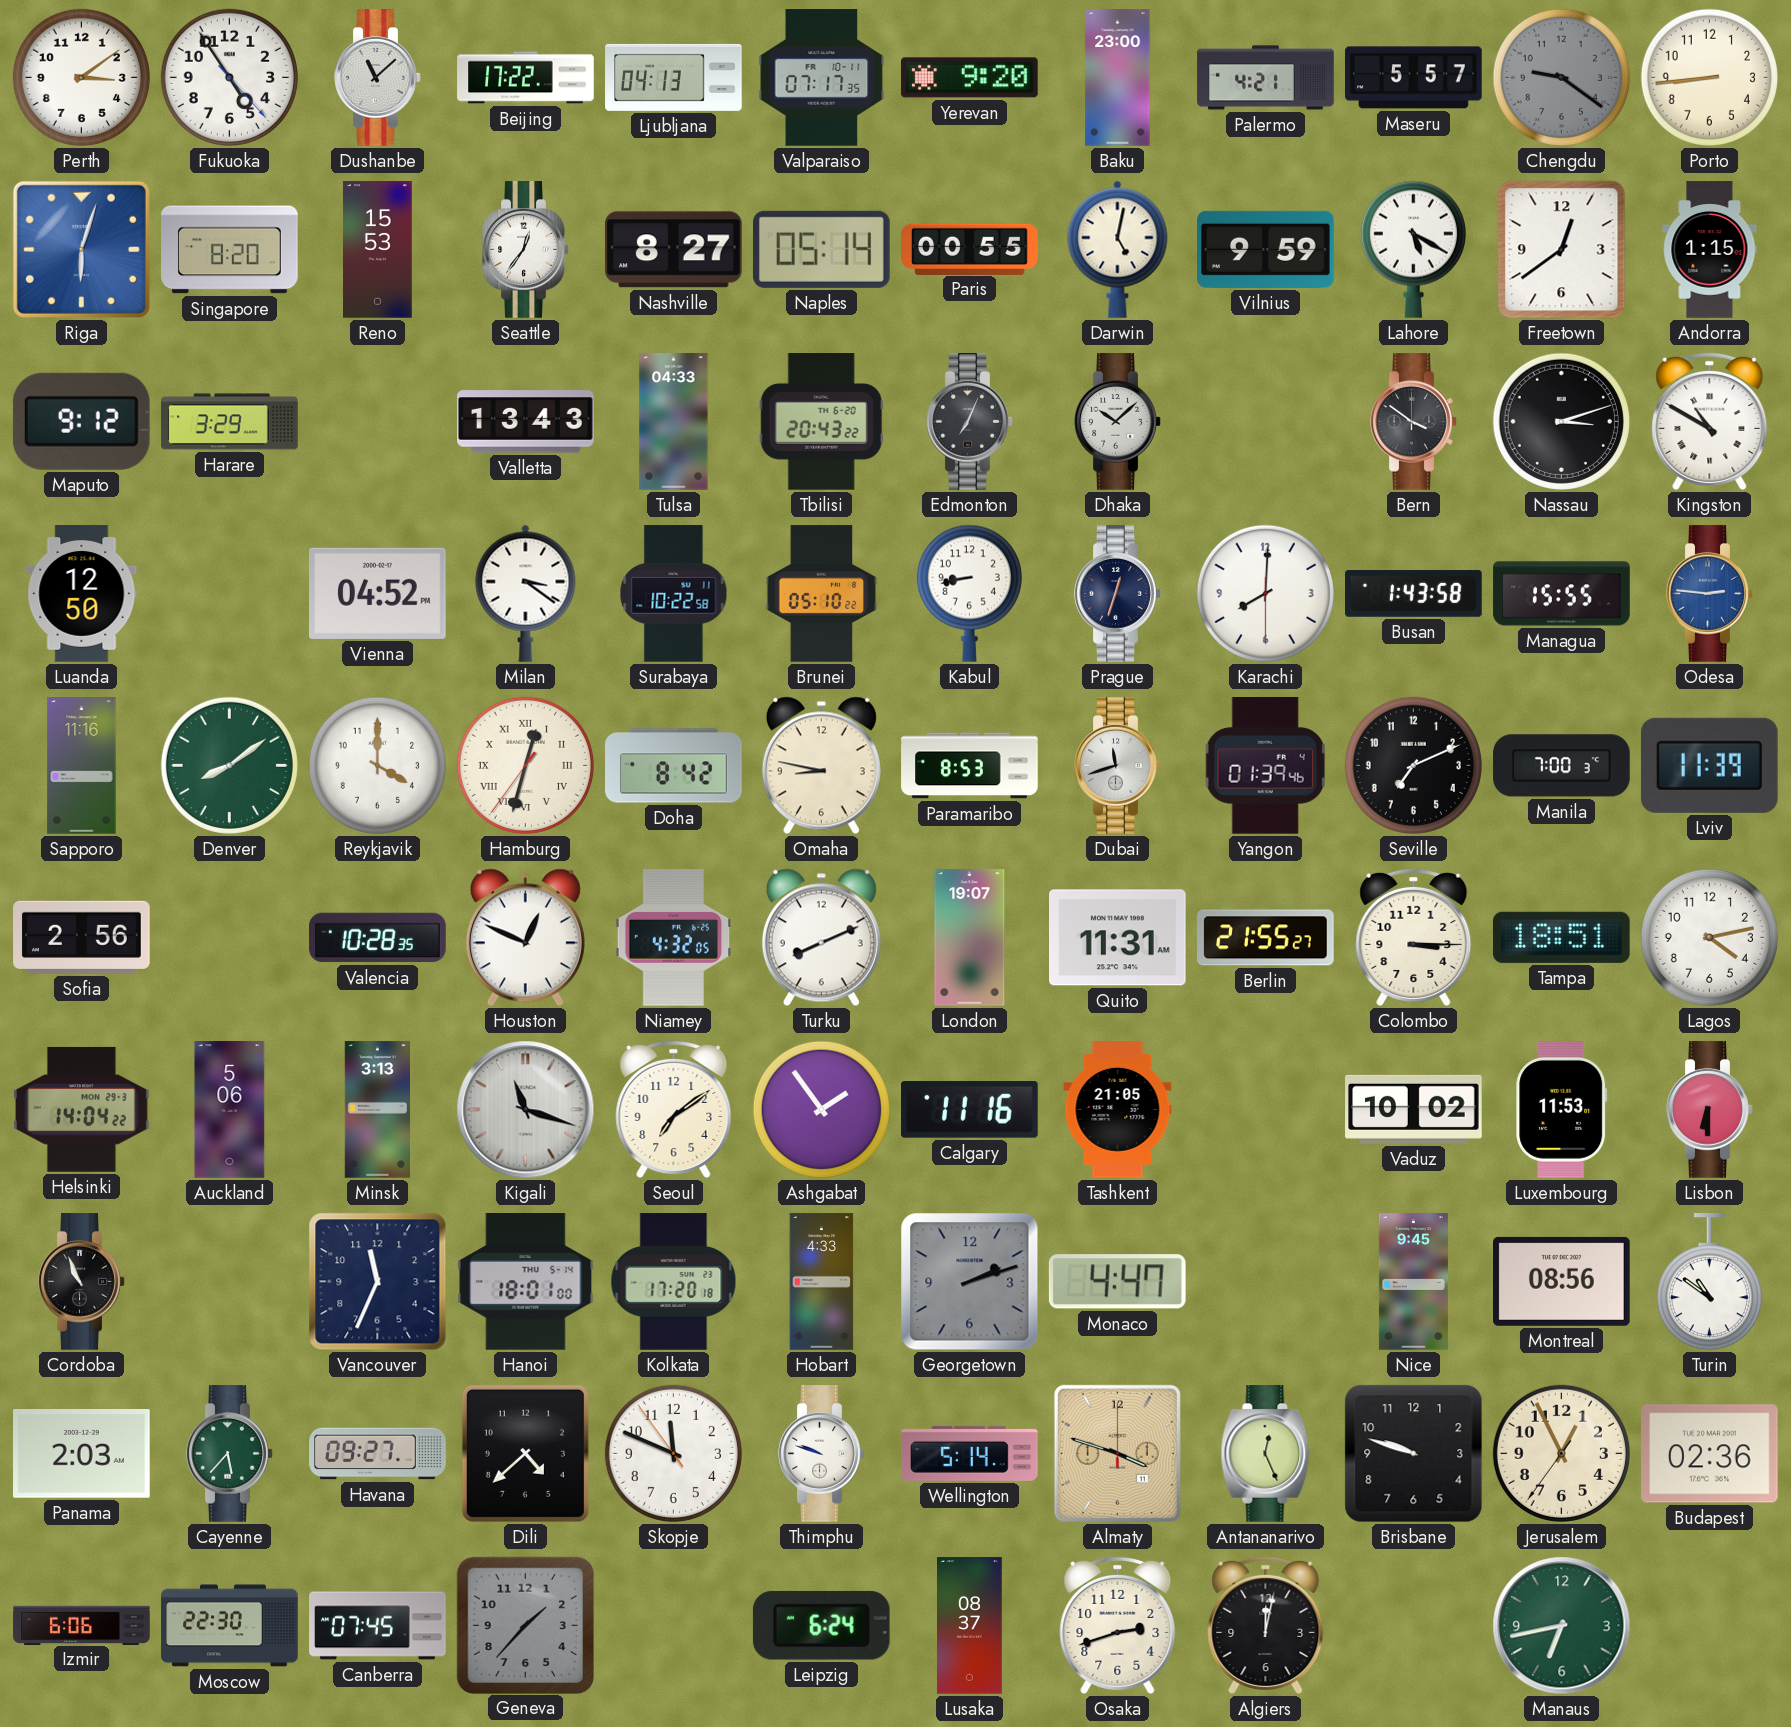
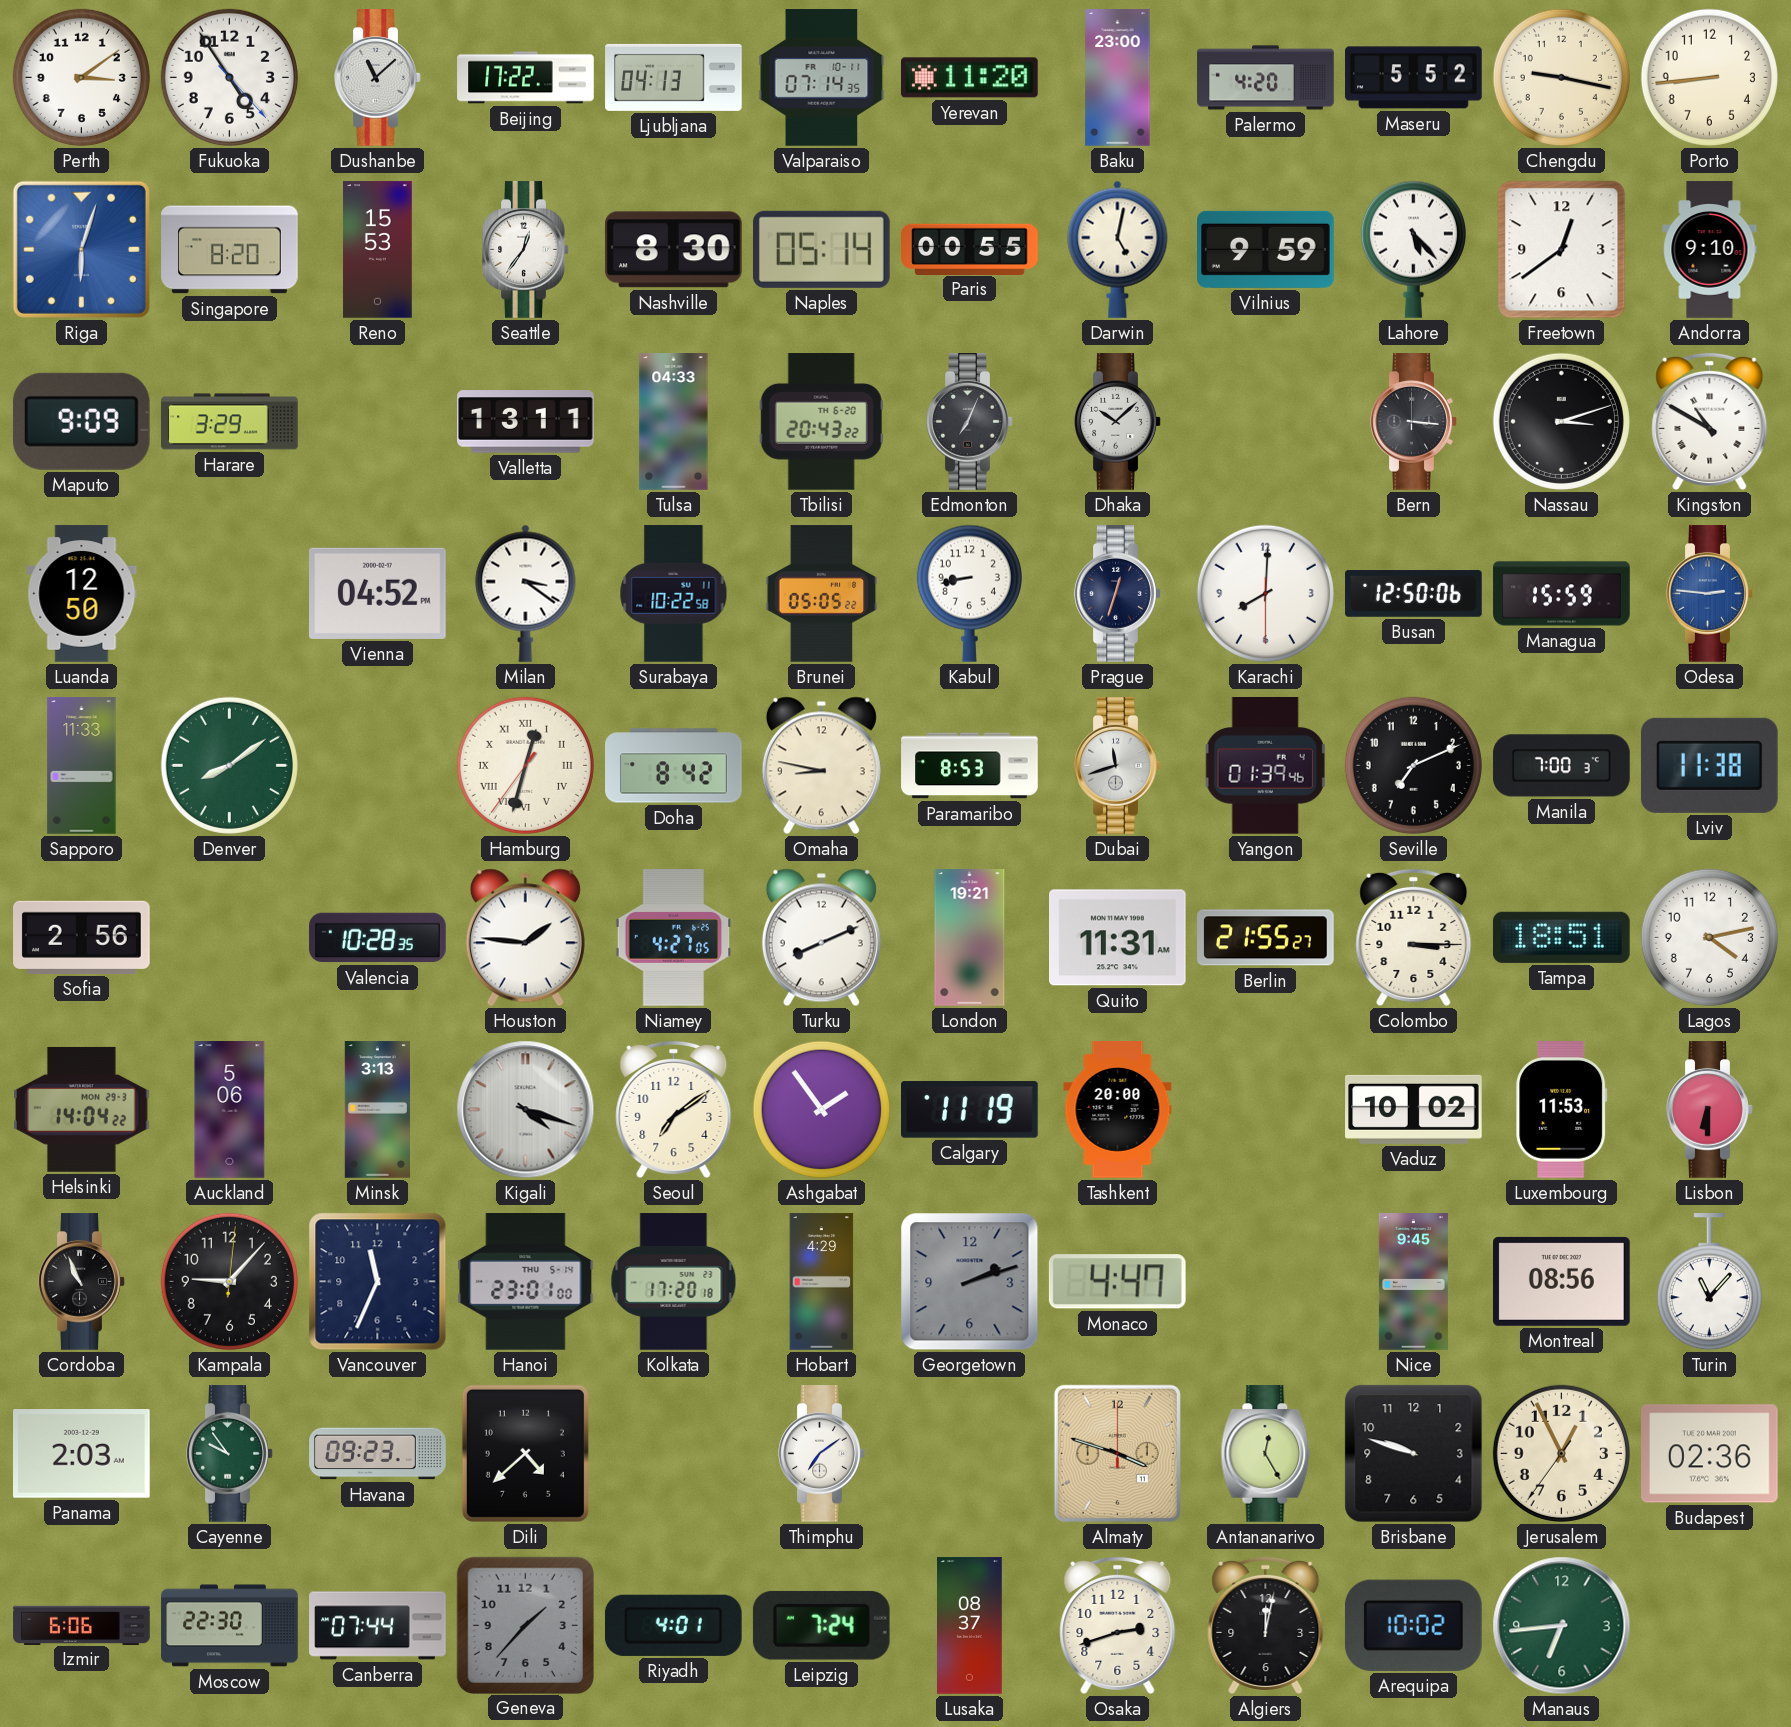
Valparaiso: 07:17 -> 07:14 (822, 78)
Yerevan: 9:20 -> 11:20 (970, 78)
Palermo: 4:21 -> 4:20 (1266, 78)
Maseru: 5:57 -> 5:52 (1414, 78)
Chengdu: 9:21 -> 9:17 (1561, 77)
Chengdu dial: grey -> cream (1561, 77)
Nashville: 8:27 -> 8:30 (673, 250)
Lahore: 5:20 -> 5:23 (1413, 249)
Andorra: 1:15 -> 9:10 (1710, 250)
Maputo: 9:12 -> 9:09 (81, 421)
Valletta: 13:43 -> 13:11 (526, 422)
Bern: 3:51 -> 3:16 (1414, 422)
Brunei: 05:10 -> 05:05 (822, 594)
Busan: 1:43 -> 12:50 (1414, 594)
Managua: 15:55 -> 15:59 (1562, 594)
Sapporo: 11:16 -> 11:33 (82, 766)
Reykjavik: 4:00 -> none (377, 765)
Lviv: 11:39 -> 11:38 (1709, 765)
Houston: 12:49 -> 1:46 (525, 938)
Niamey: 4:32 -> 4:27 (674, 938)
London: 19:07 -> 19:21 (970, 938)
Kigali: 11:18 -> 4:18 (526, 1110)
Calgary: 11:16 -> 11:19 (970, 1110)
Tashkent: 21:05 -> 20:00 (1118, 1110)
Kampala: none -> 9:07 (229, 1281)
Hanoi: 18:01 -> 23:01 (526, 1282)
Hobart: 4:33 -> 4:29 (822, 1282)
Turin: 10:51 -> 11:07 (1709, 1282)
Cayenne: 5:37 -> 9:54 (230, 1454)
Havana: 09:27 -> 09:23 (378, 1454)
Skopje: 11:48 -> none (673, 1453)
Thimphu: 9:48 -> 7:09 (822, 1454)
Wellington: 5:14 -> none (970, 1453)
Antananarivo: 12:26 -> 12:25 (1266, 1454)
Canberra: 07:45 -> 07:44 (378, 1626)
Riyadh: none -> 4:01 (673, 1625)
Leipzig: 6:24 -> 7:24 (821, 1625)
Arequipa: none -> 10:02 (1413, 1625)
Manaus: 6:43 -> 6:44 (1562, 1626)
